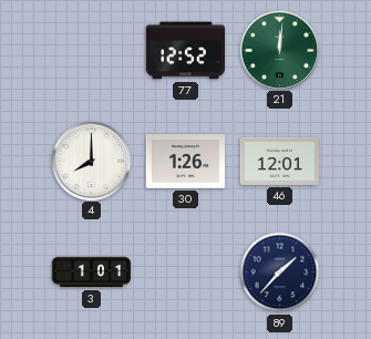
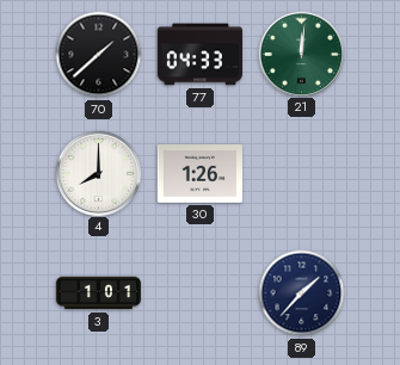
70: none -> 1:38 (99, 55)
77: 12:52 -> 04:33 (199, 55)
46: 12:01 -> none (279, 161)
